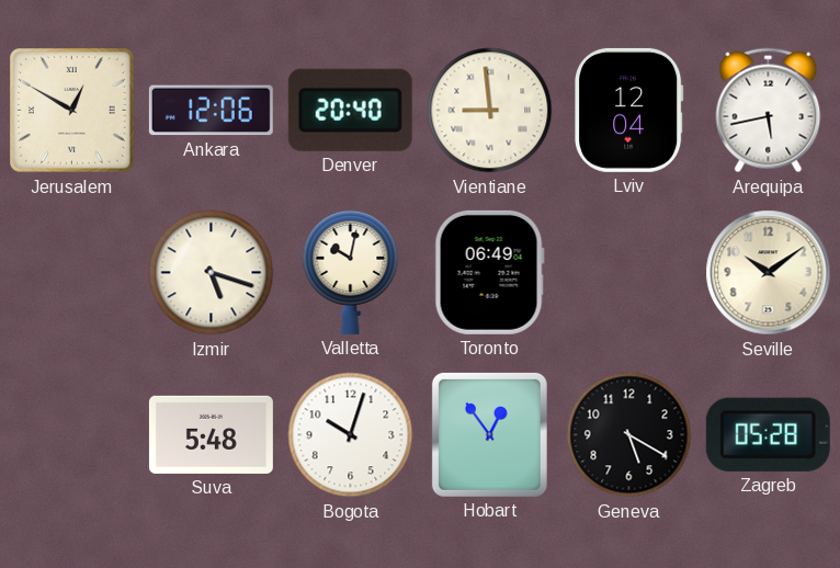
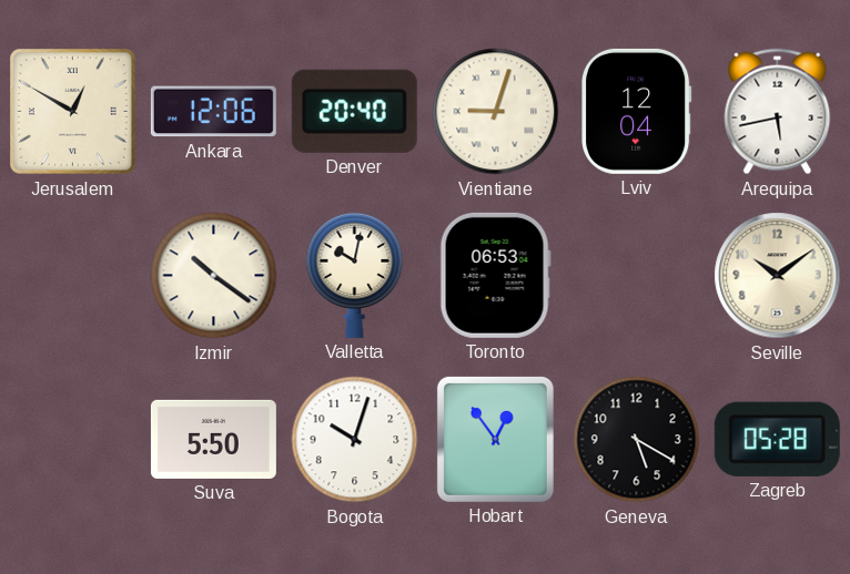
Vientiane: 8:59 -> 9:03 (496, 112)
Izmir: 5:18 -> 10:21 (214, 276)
Toronto: 06:49 -> 06:53 (495, 275)
Suva: 5:48 -> 5:50 (213, 439)
